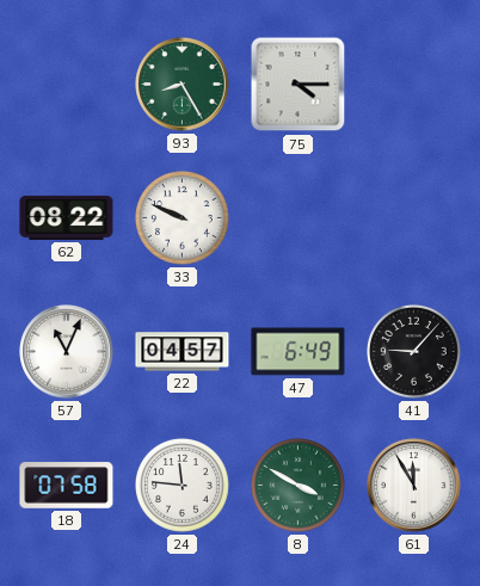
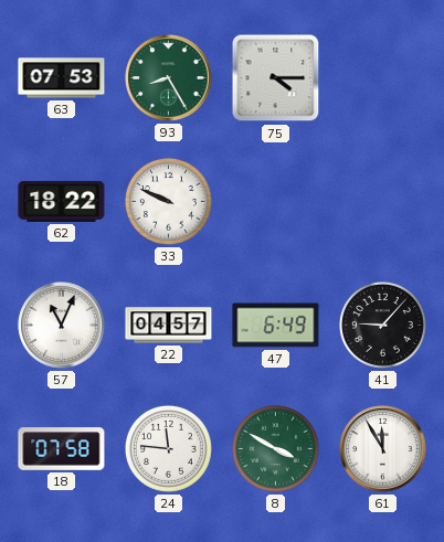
63: none -> 07:53 (62, 78)
62: 08:22 -> 18:22 (62, 201)
